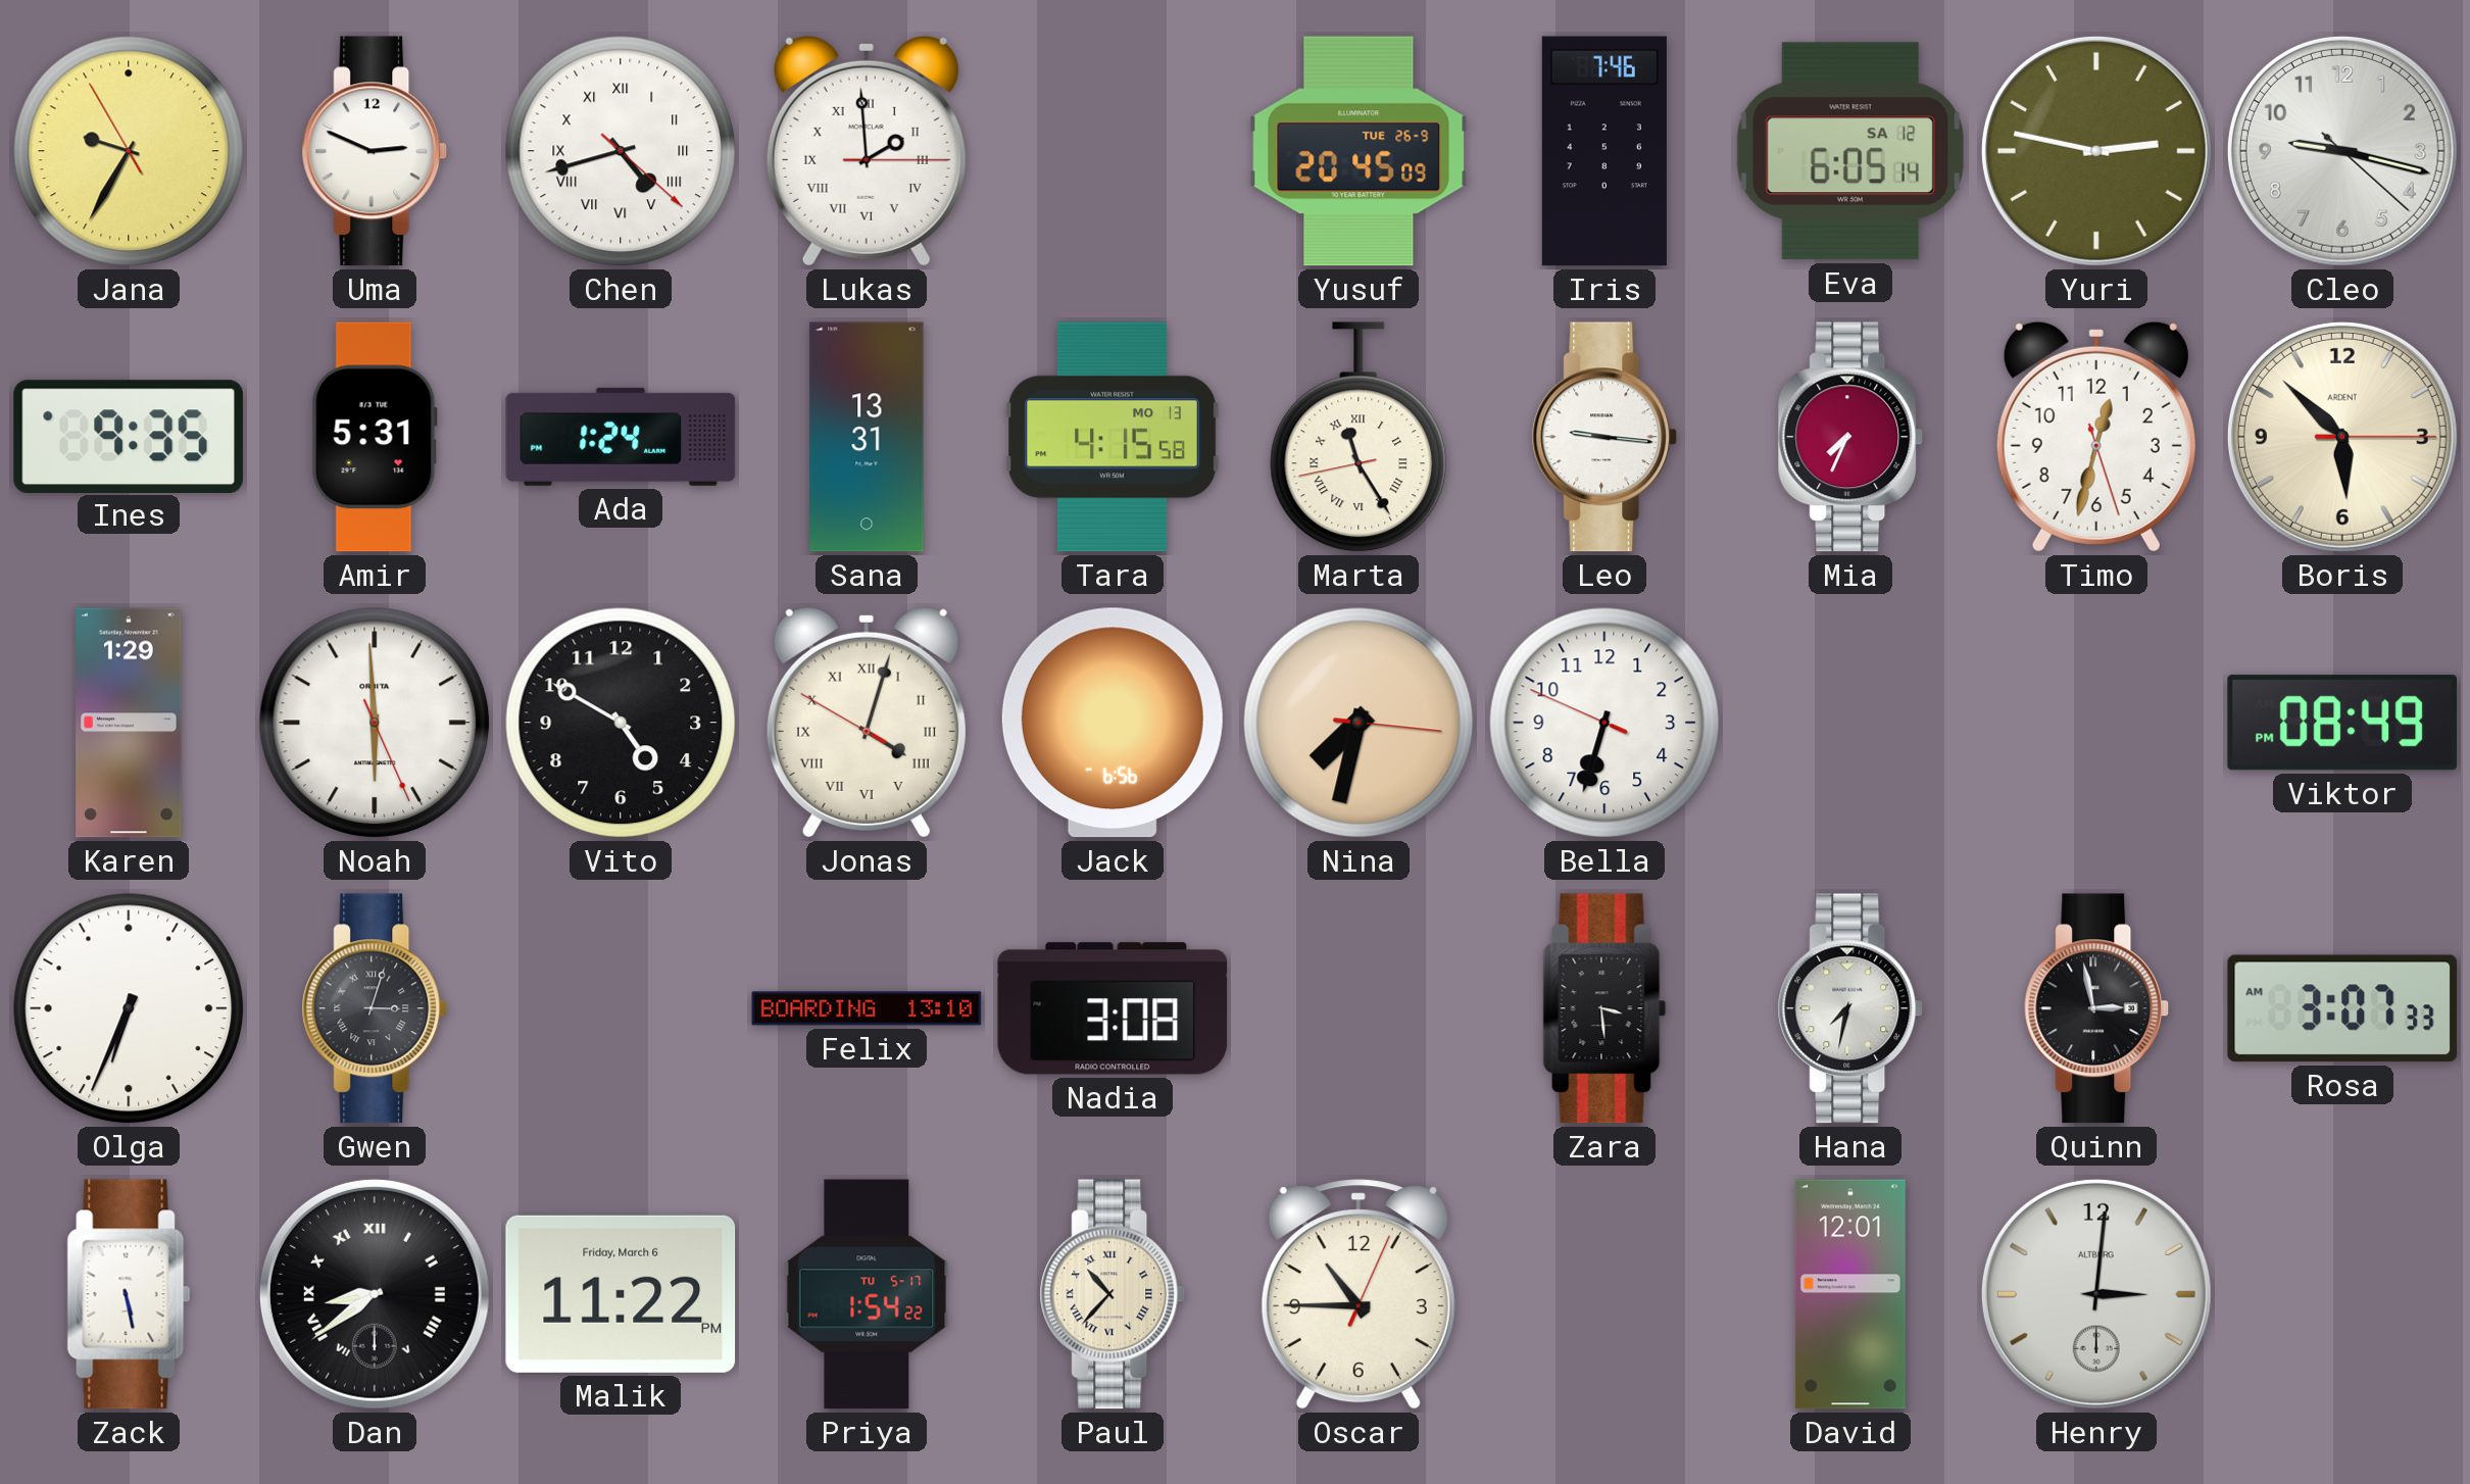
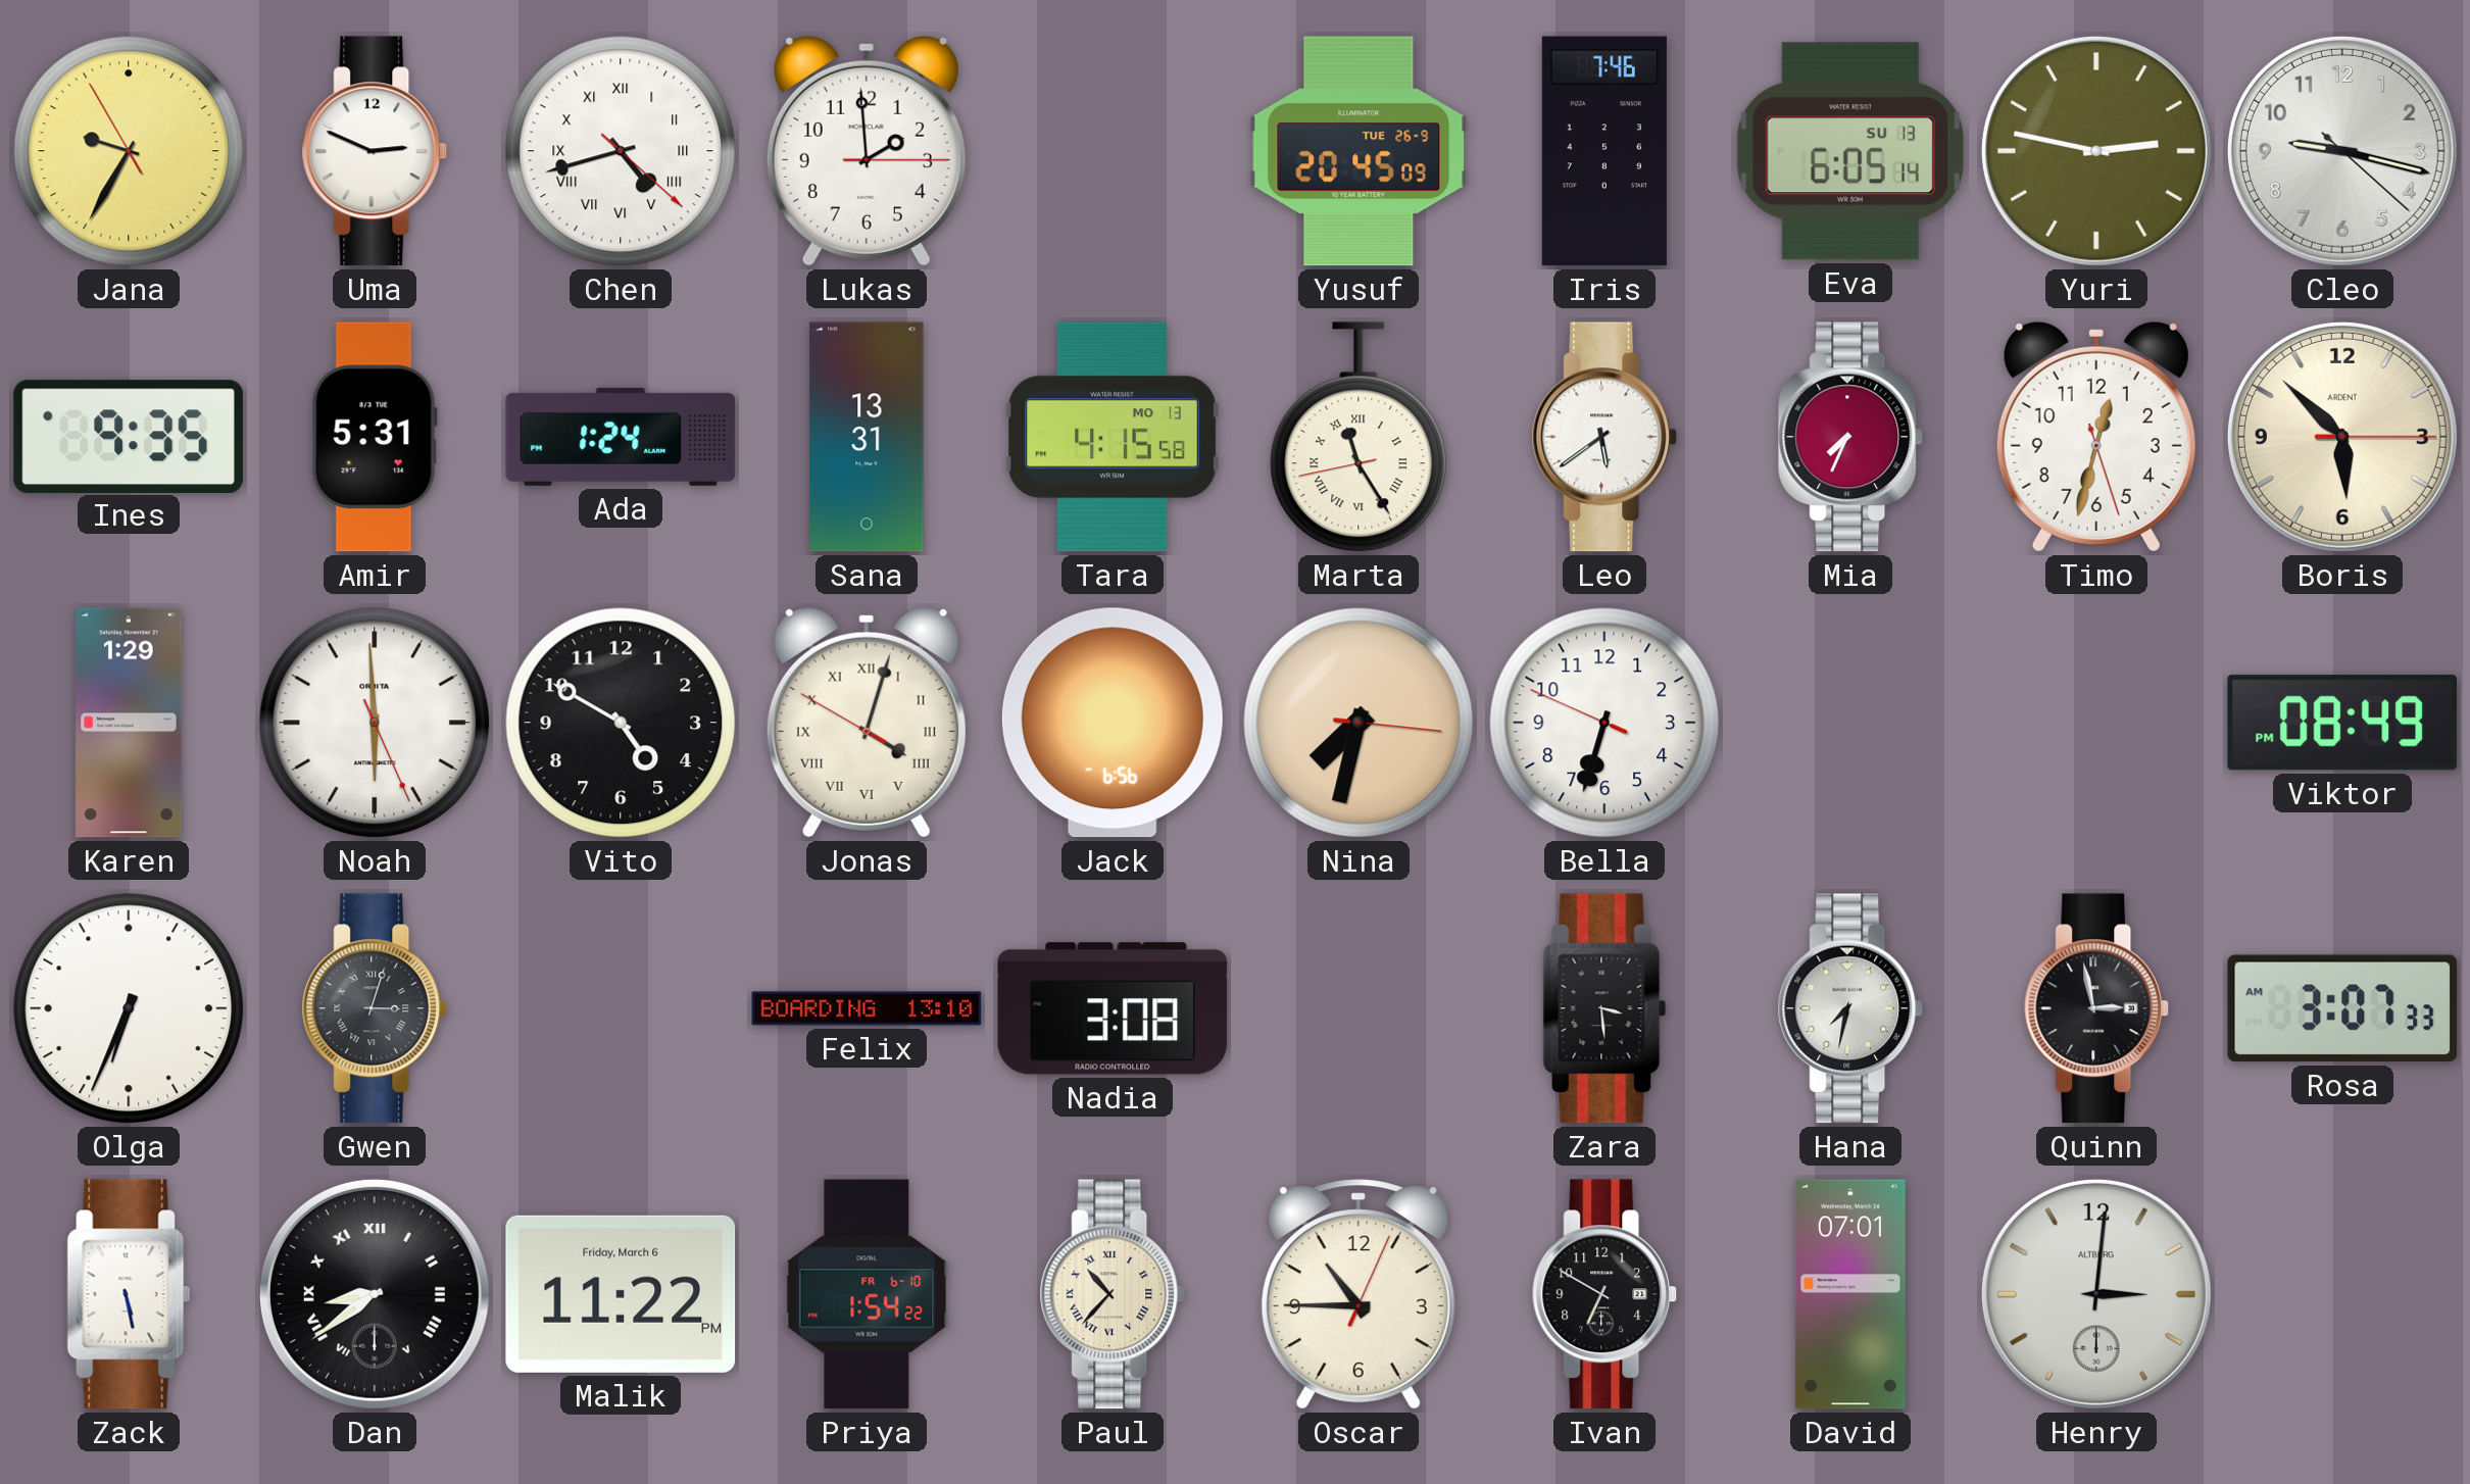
Lukas numerals: Roman -> Arabic (867, 151)
Eva date: SA 12 -> SU 13 (1850, 151)
Leo: 9:16 -> 5:39 (1604, 437)
Priya date: TU 5-17 -> FR 6-10 (867, 1294)
Ivan: none -> 6:50 (1604, 1294)
David: 12:01 -> 07:01 (1850, 1294)
